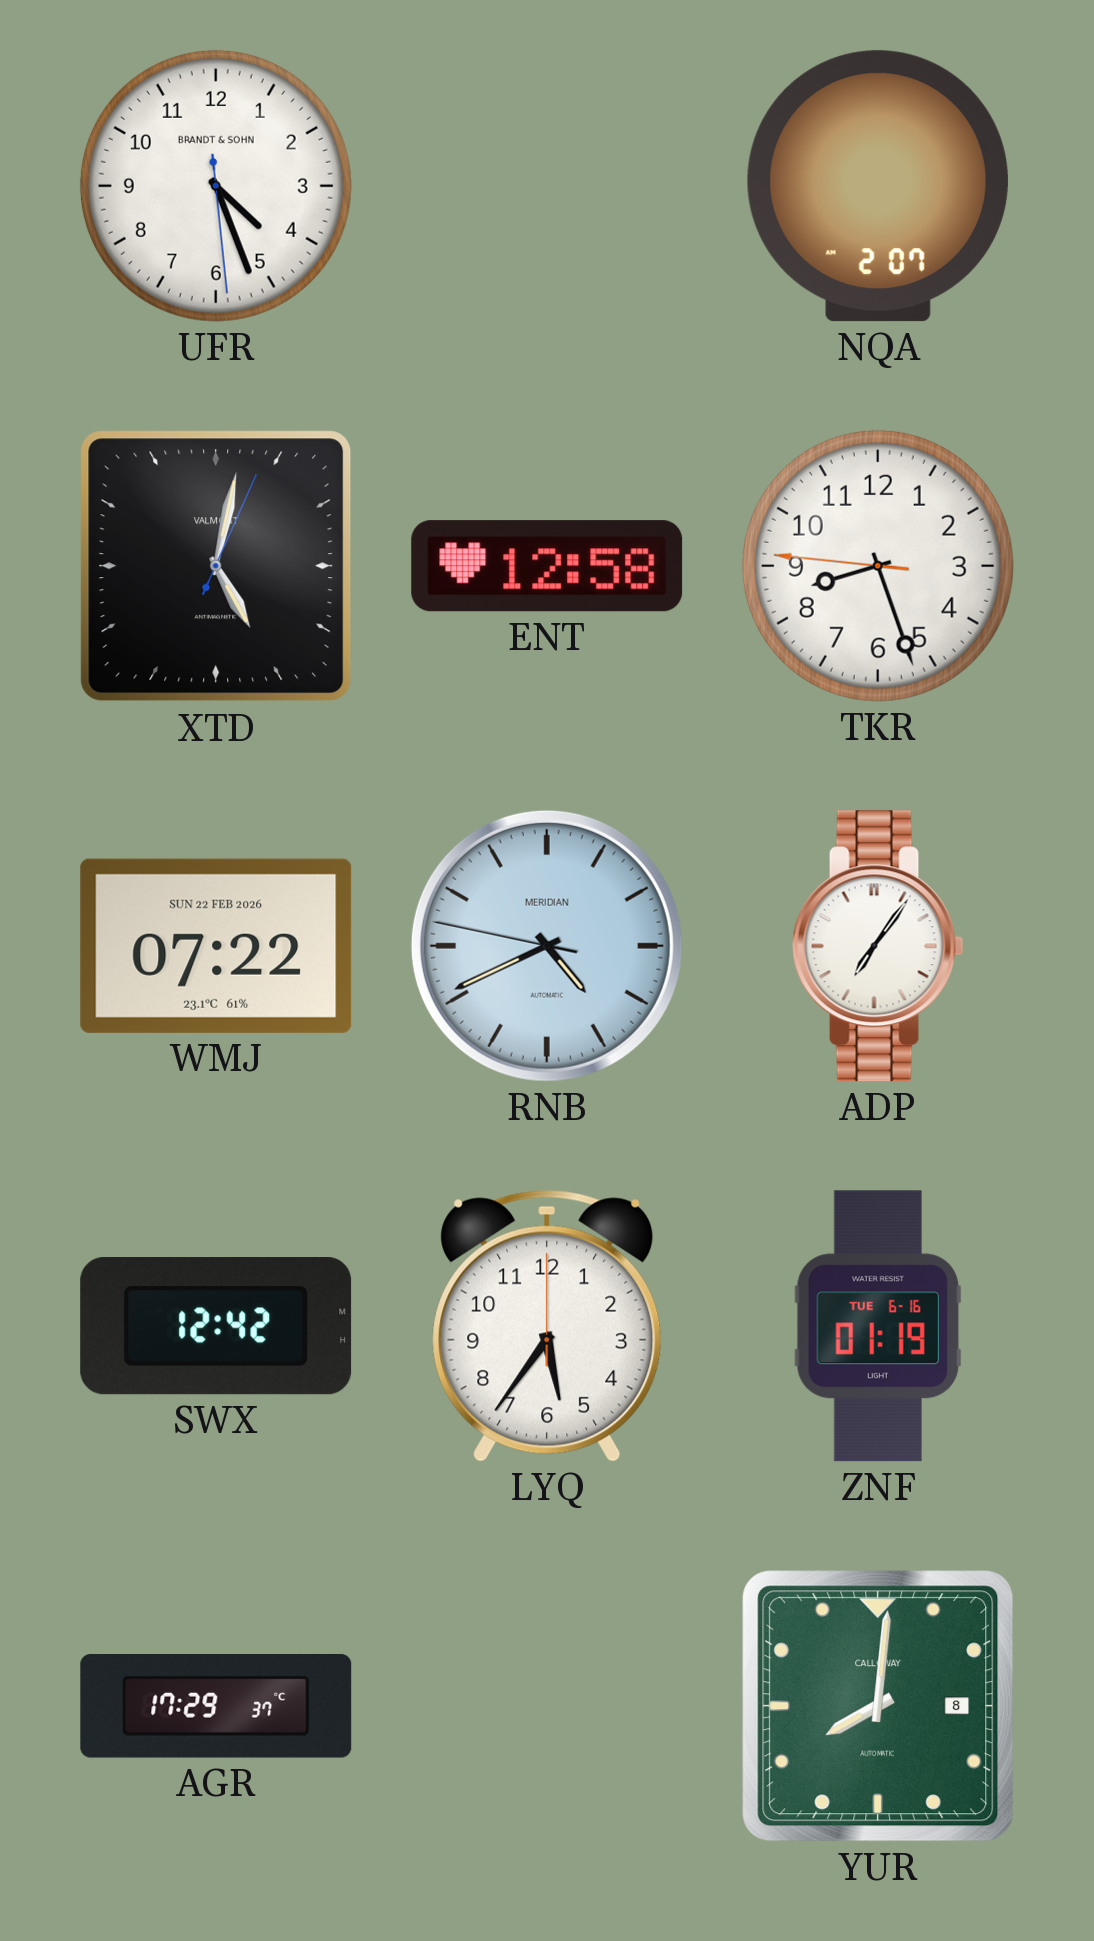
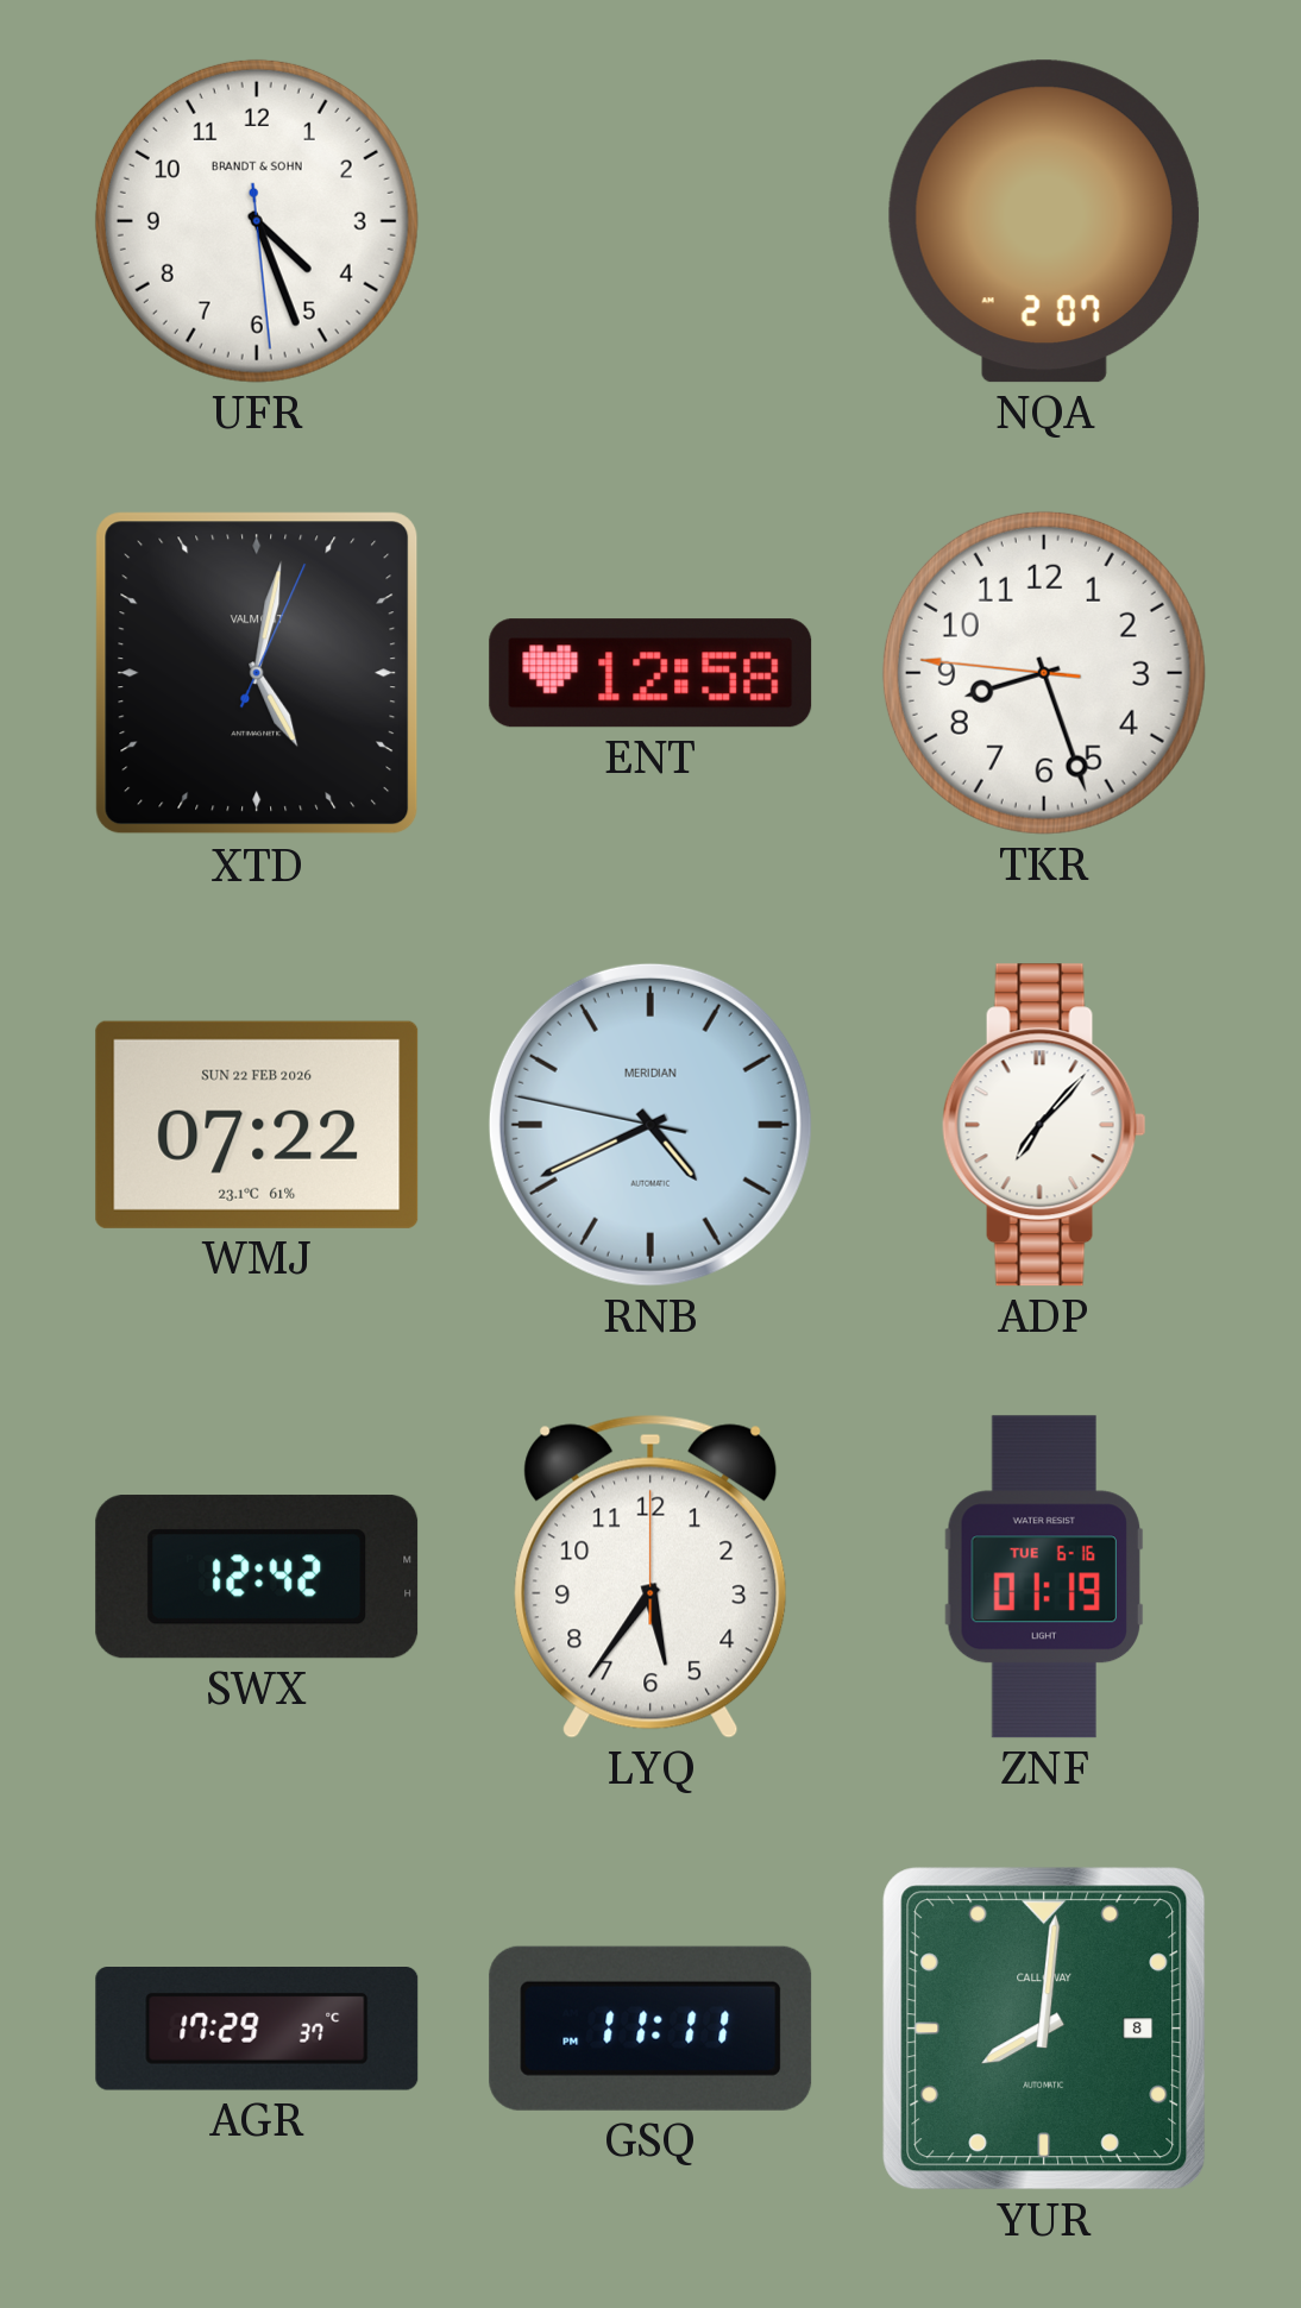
ADP: 7:06 -> 7:07 (1044, 1125)
GSQ: none -> 11:11 (650, 2029)
